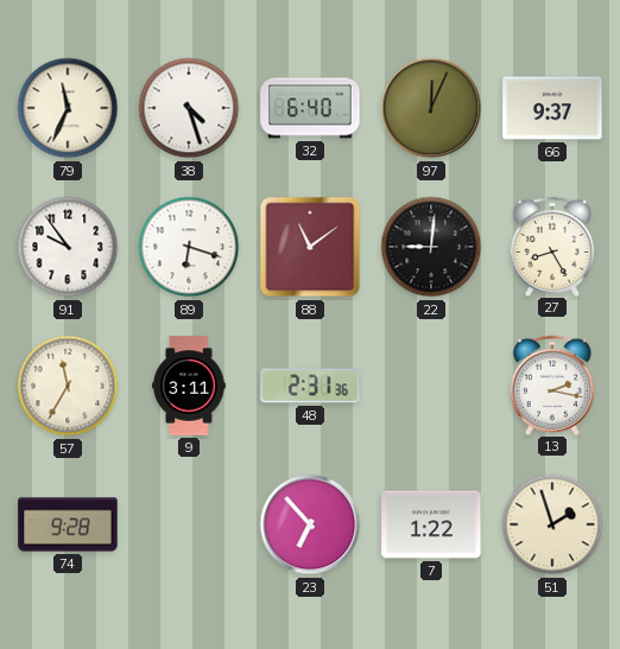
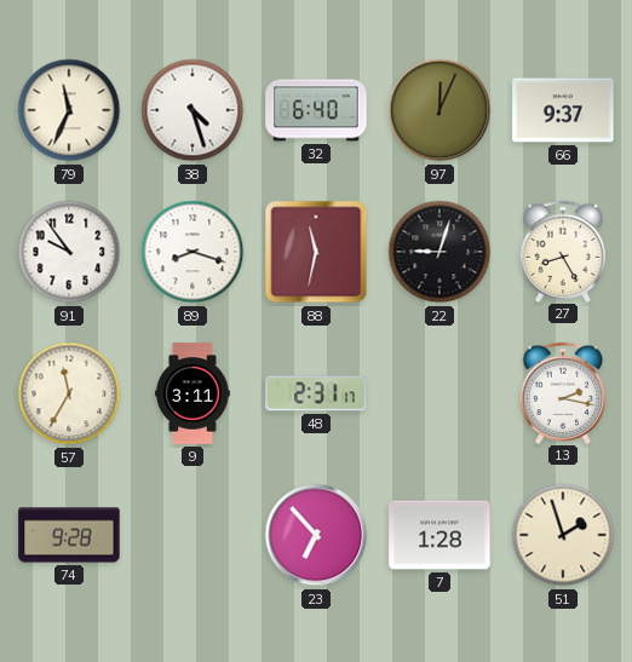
89: 6:18 -> 8:18 (193, 252)
88: 11:09 -> 11:32 (316, 252)
22: 9:01 -> 9:03 (439, 252)
48: 2:31:36 -> 2:31:17 (316, 393)
7: 1:22 -> 1:28 (439, 535)
